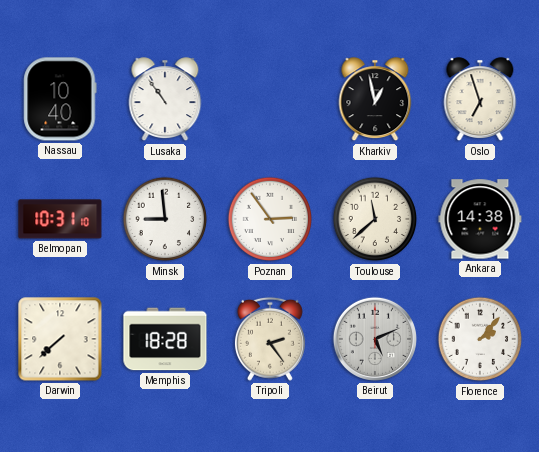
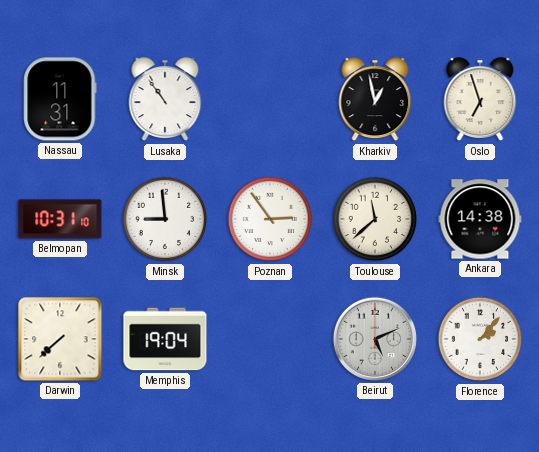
Nassau: 10:40 -> 11:31 (60, 99)
Memphis: 18:28 -> 19:04 (165, 339)
Tripoli: 2:24 -> none (270, 339)
